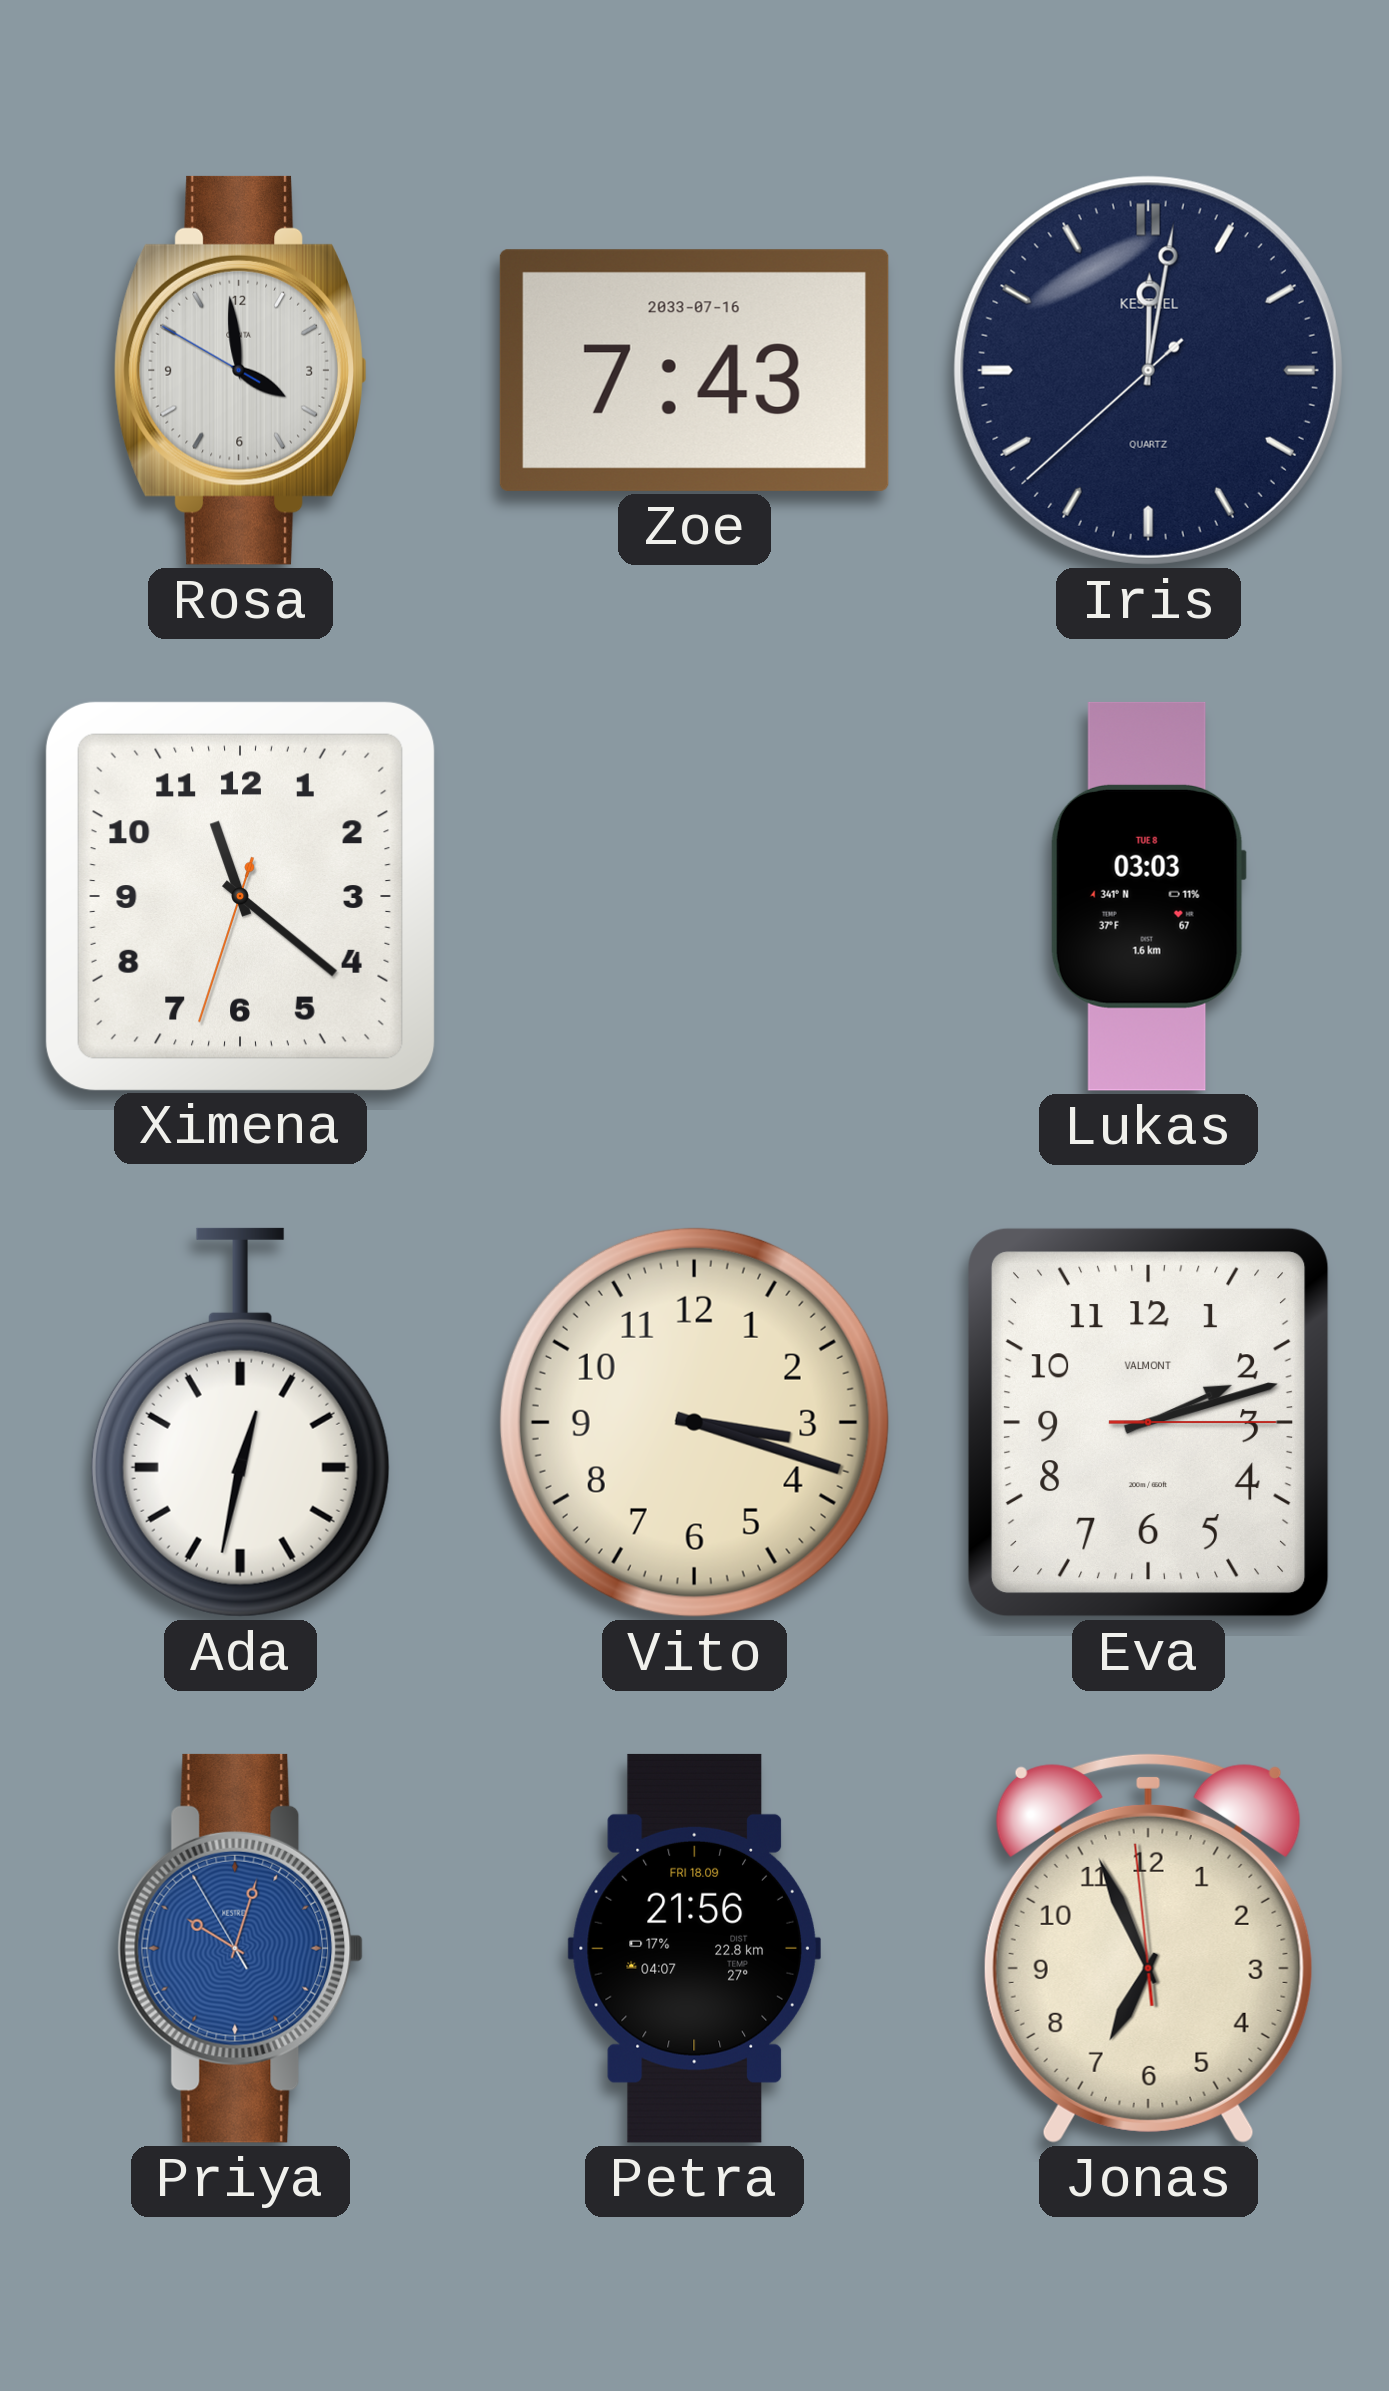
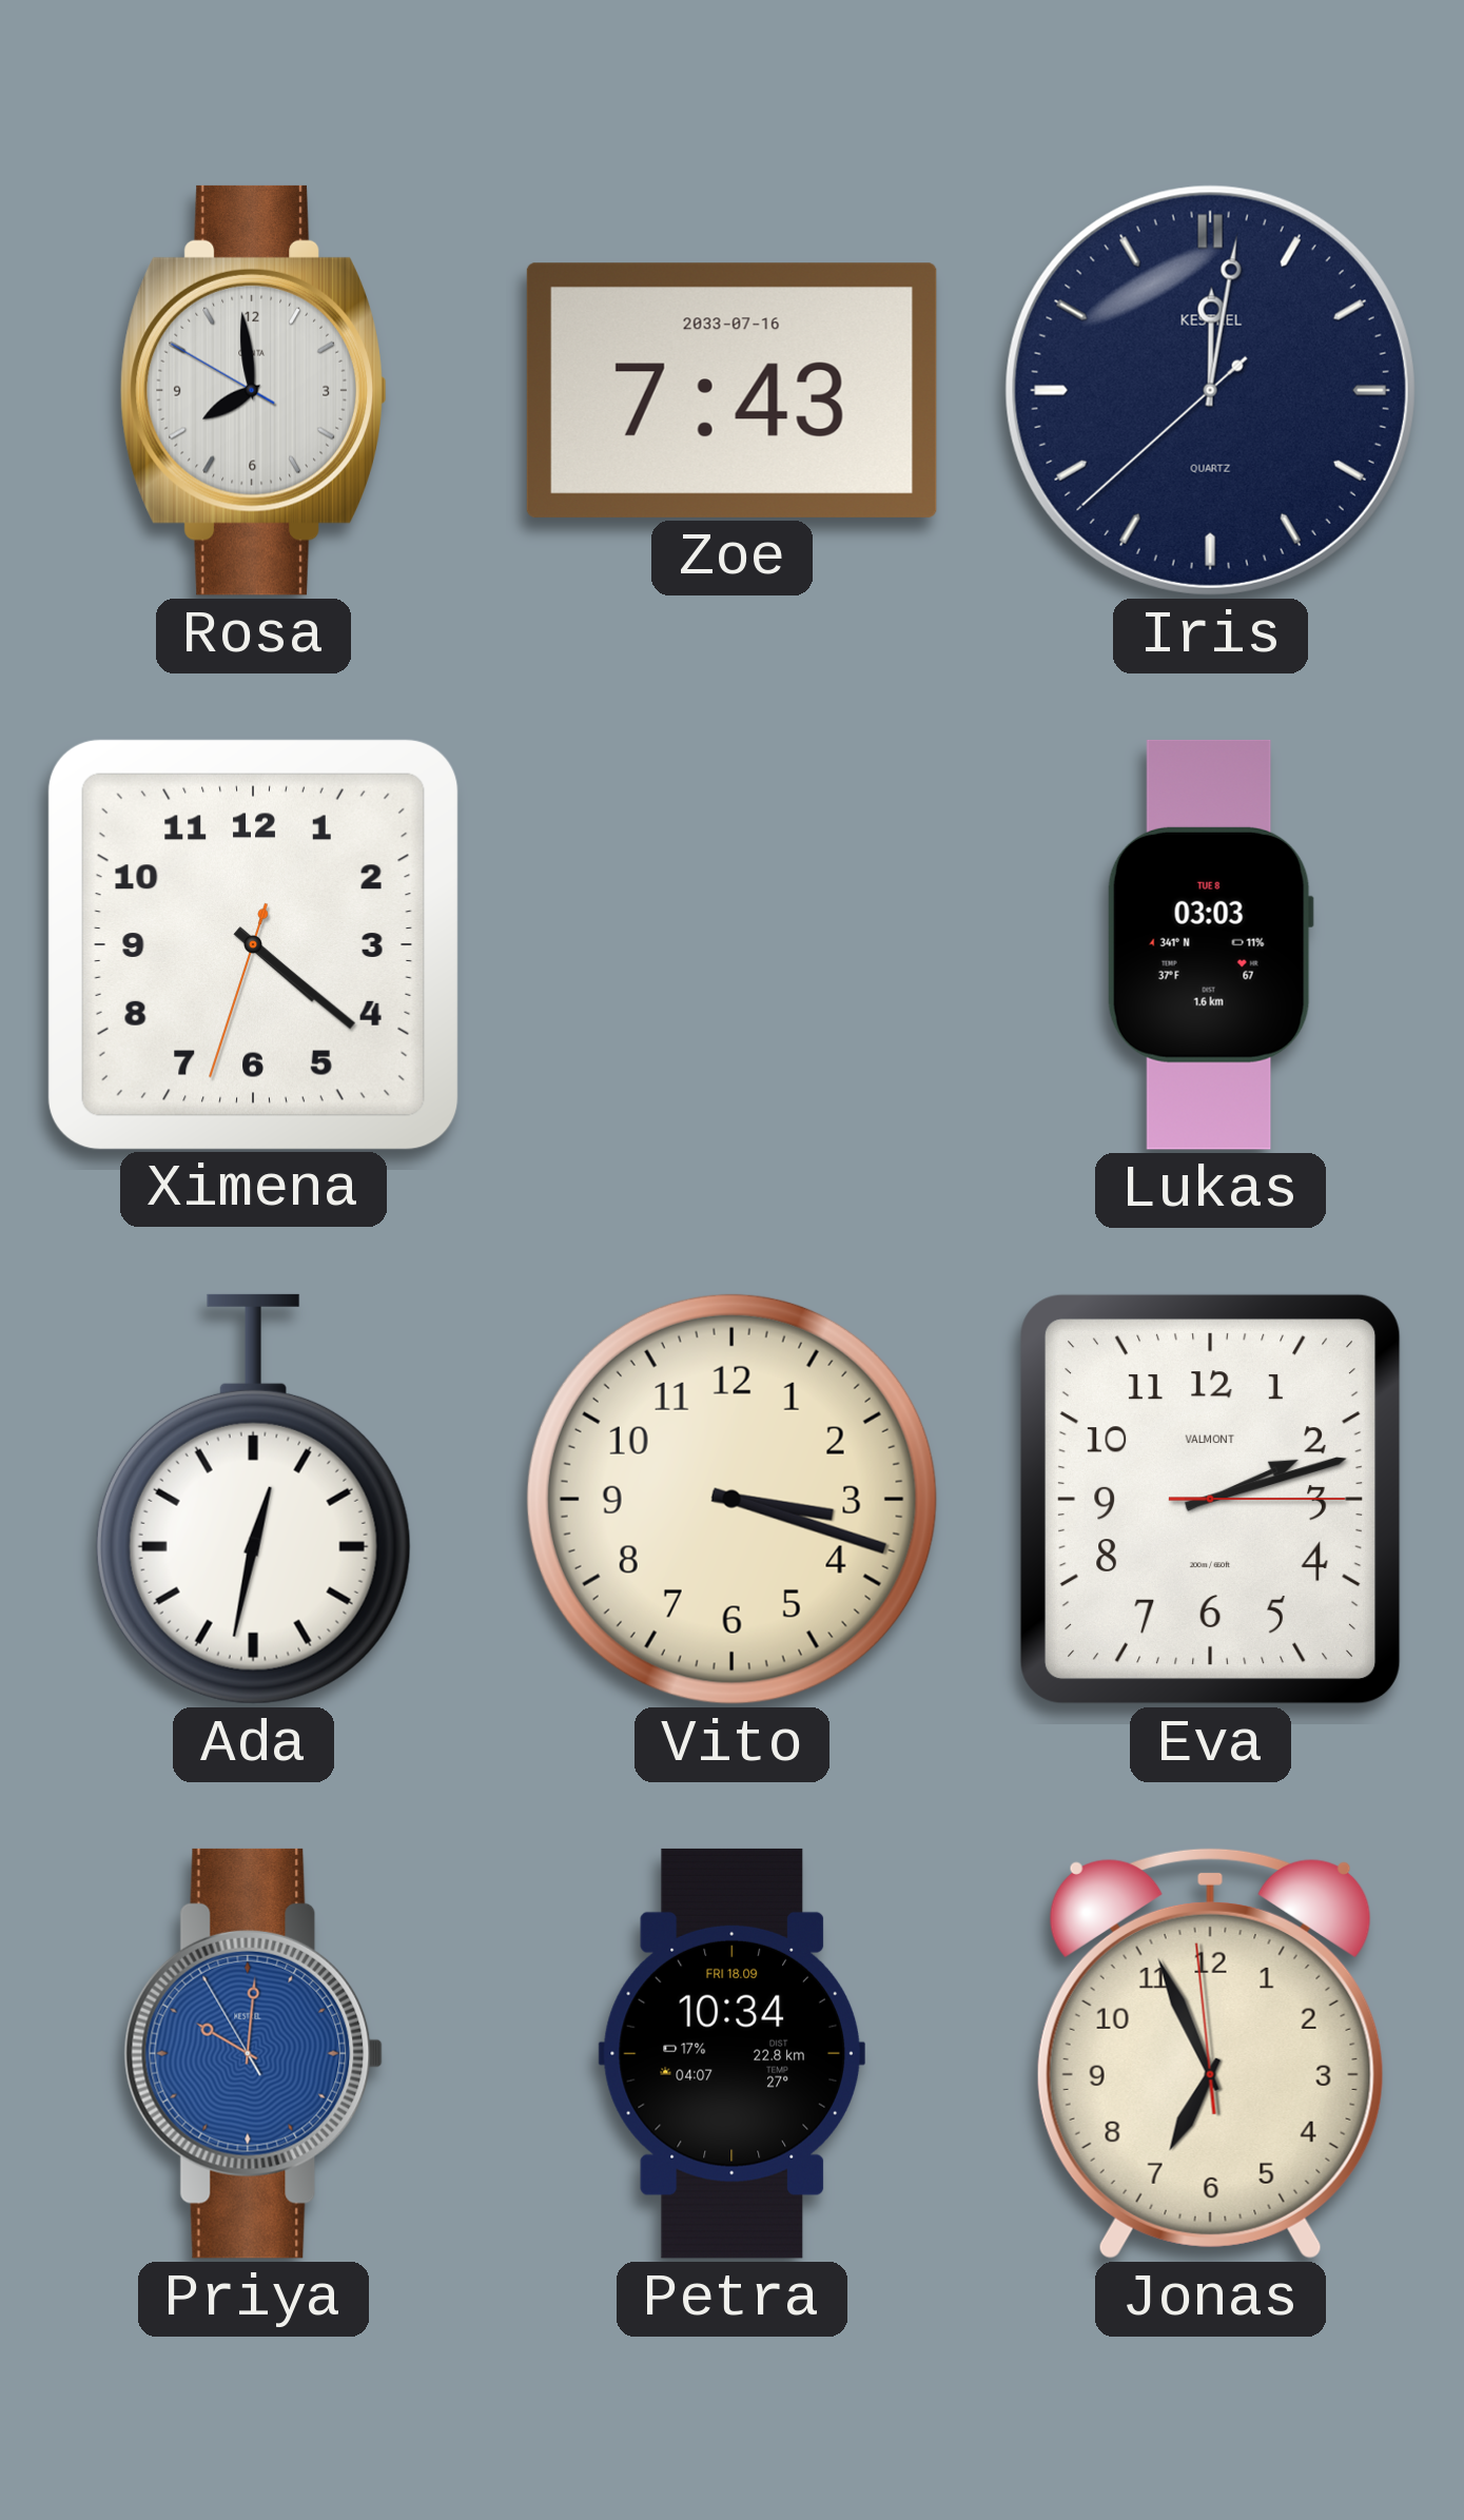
Rosa: 3:58 -> 7:58 (253, 390)
Ximena: 11:21 -> 4:21 (253, 944)
Priya: 10:02 -> 10:00 (254, 2053)
Petra: 21:56 -> 10:34 (731, 2053)
